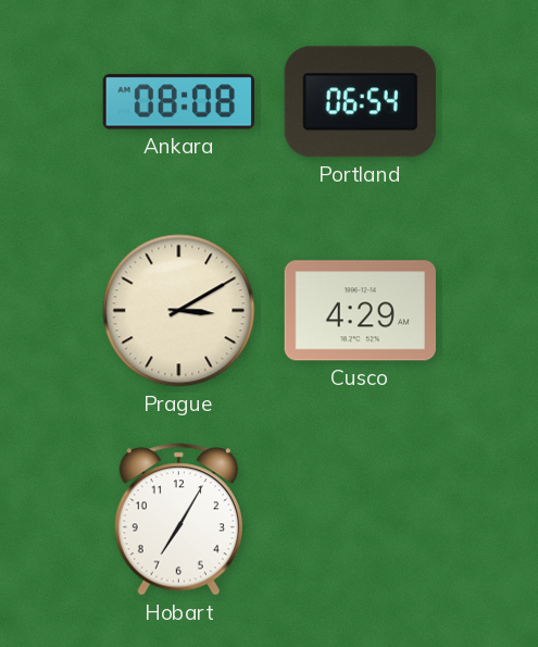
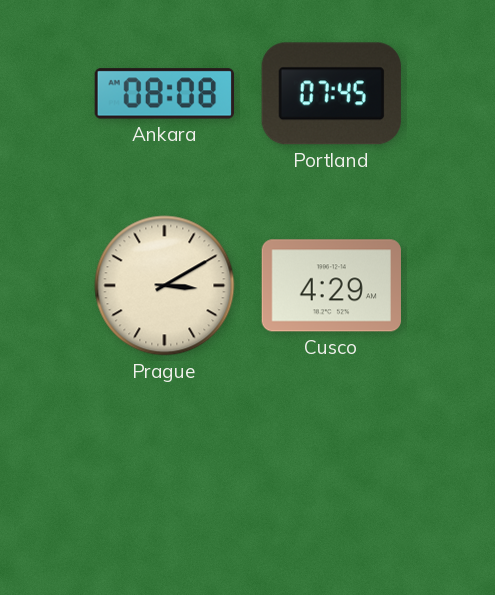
Portland: 06:54 -> 07:45 (331, 94)
Hobart: 7:05 -> none (178, 520)
